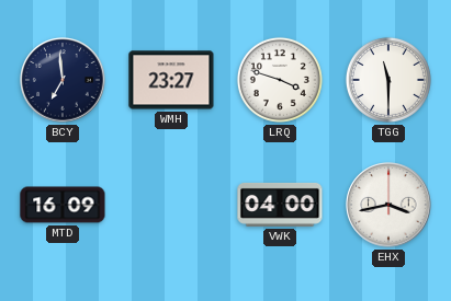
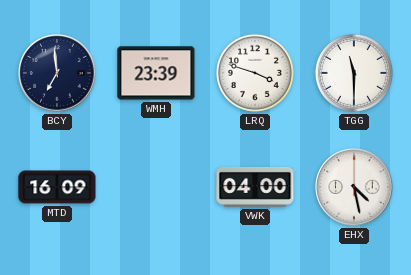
WMH: 23:27 -> 23:39 (156, 73)
EHX: 3:43 -> 4:28 (354, 187)
